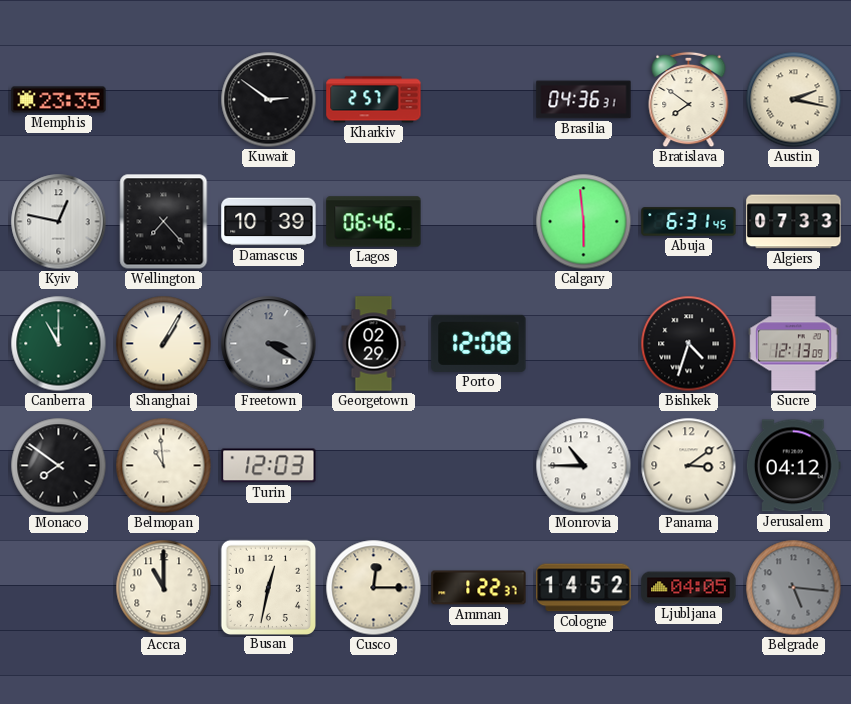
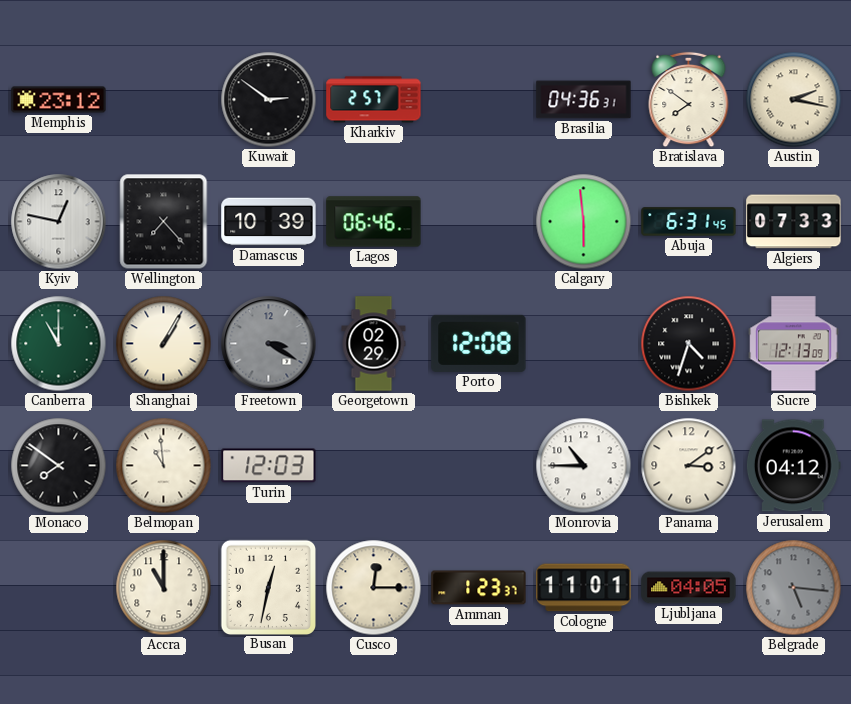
Memphis: 23:35 -> 23:12 (59, 100)
Amman: 1:22 -> 1:23 (479, 588)
Cologne: 14:52 -> 11:01 (584, 588)
